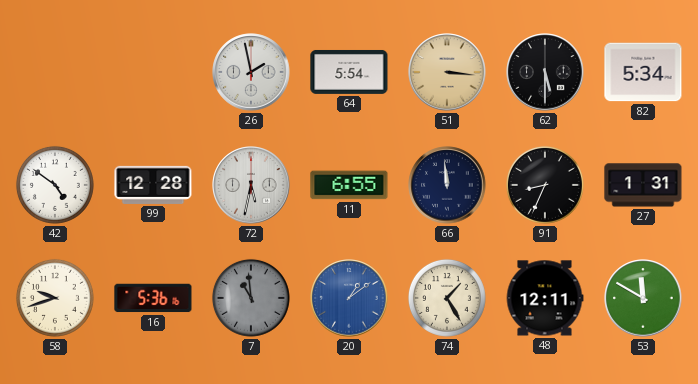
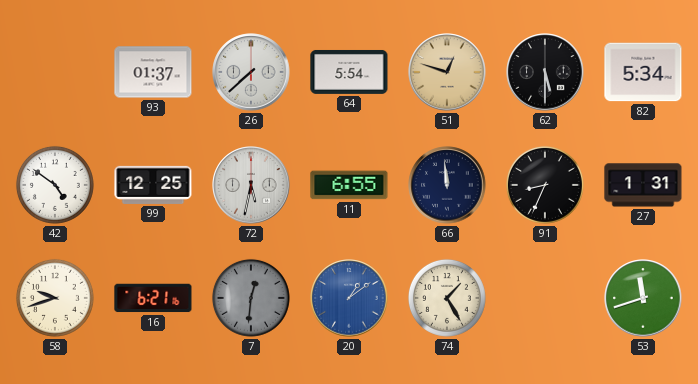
93: none -> 01:37 (153, 72)
26: 1:58 -> 7:38 (251, 72)
51: 3:16 -> 12:48 (447, 72)
99: 12:28 -> 12:25 (153, 185)
16: 5:36 -> 6:21 (153, 298)
7: 10:59 -> 12:31 (251, 298)
48: 12:11 -> none (545, 298)
53: 11:50 -> 11:42 (643, 298)
